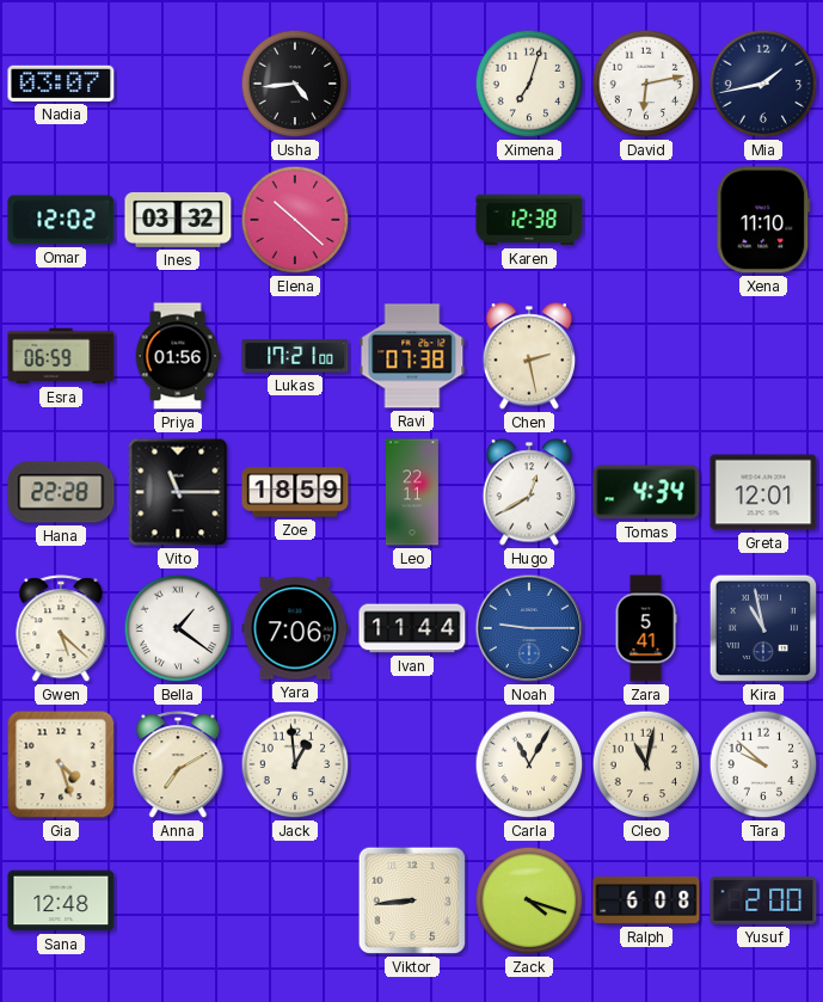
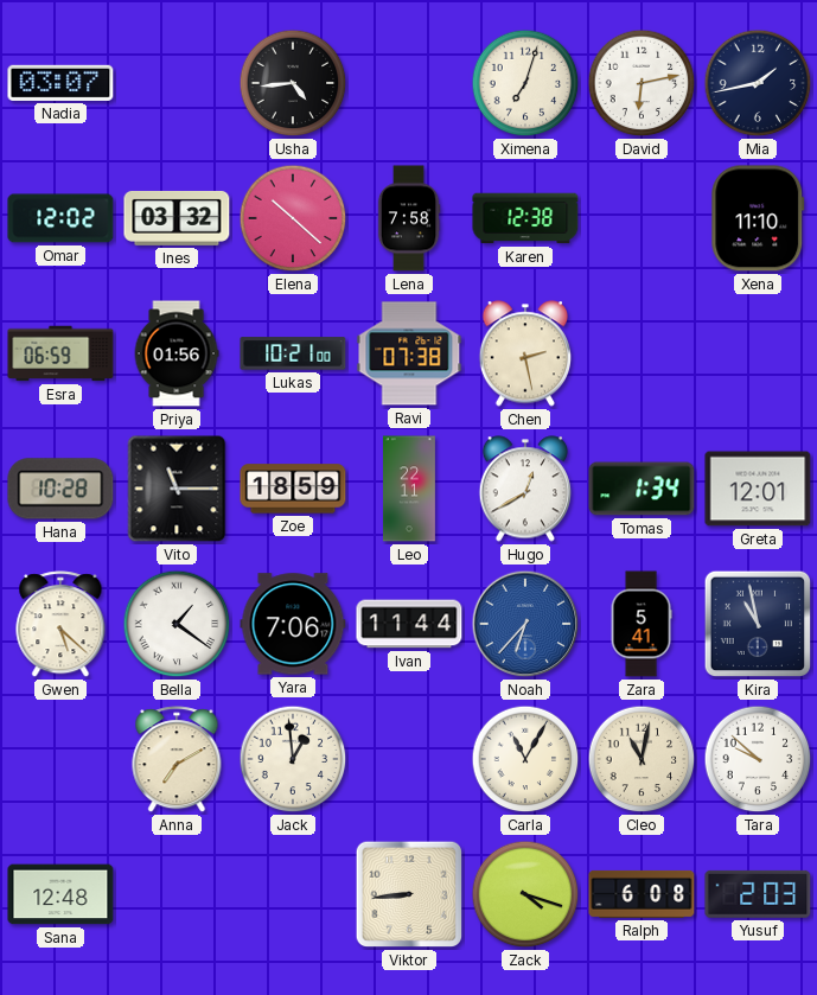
Lena: none -> 7:58 (409, 218)
Lukas: 17:21 -> 10:21 (293, 353)
Hana: 22:28 -> 10:28 (60, 489)
Tomas: 4:34 -> 1:34 (642, 489)
Noah: 9:15 -> 6:37 (525, 624)
Gia: 4:27 -> none (61, 764)
Yusuf: 2:00 -> 2:03 (758, 894)
